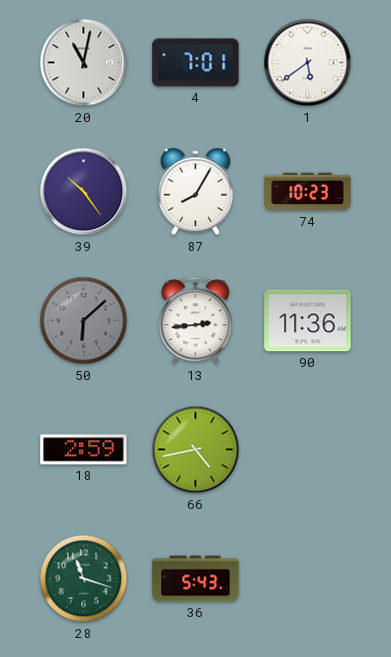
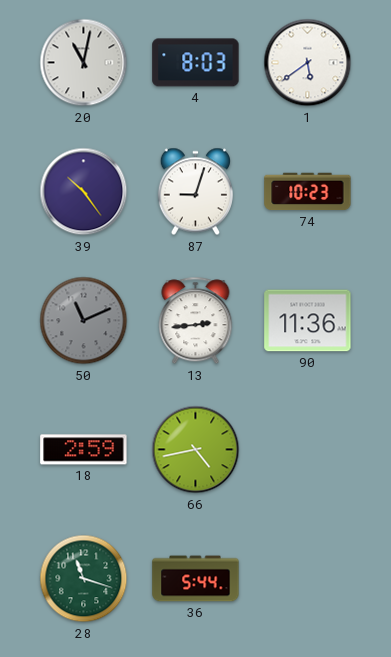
4: 7:01 -> 8:03 (196, 63)
87: 8:05 -> 9:03 (195, 192)
50: 6:08 -> 11:11 (84, 321)
36: 5:43 -> 5:44 (196, 579)
